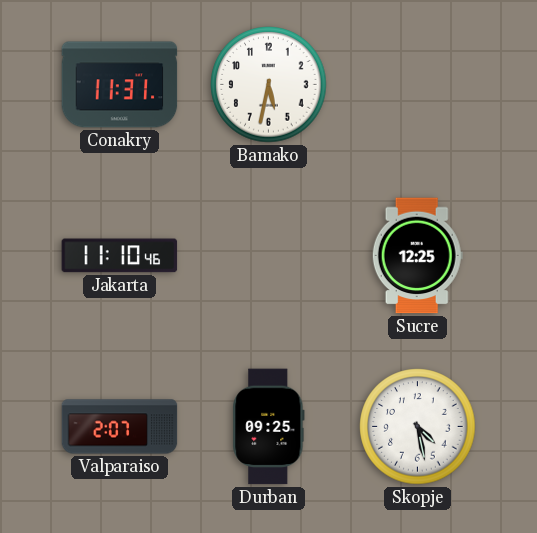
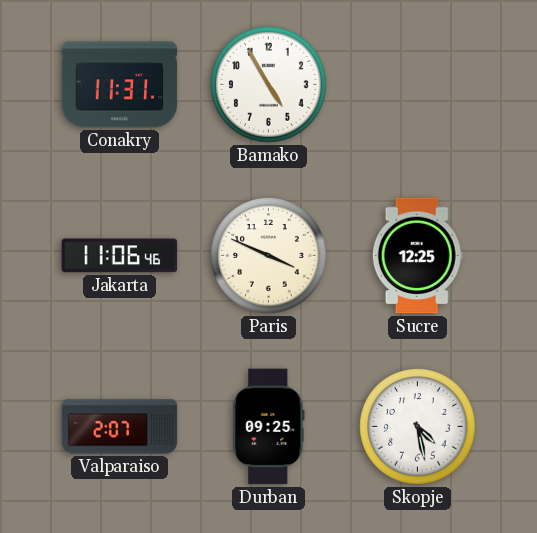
Bamako: 5:32 -> 4:55 (269, 85)
Jakarta: 11:10 -> 11:06 (120, 256)
Paris: none -> 3:49 (269, 256)
